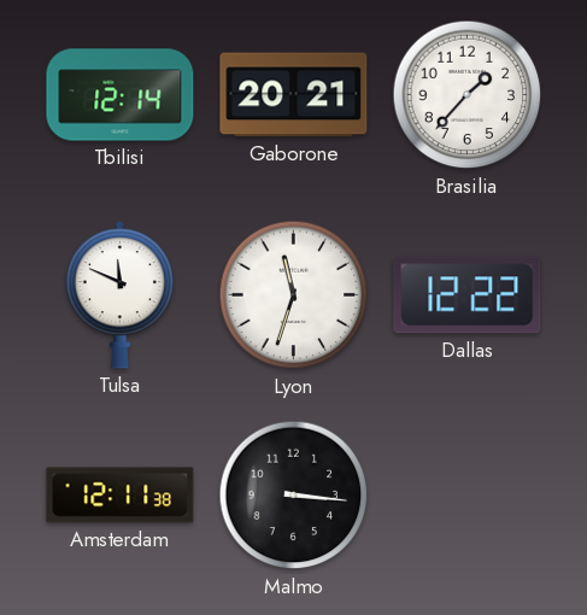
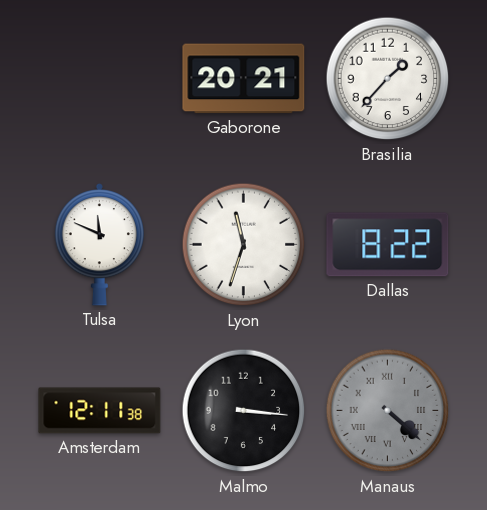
Tbilisi: 12:14 -> none (121, 95)
Dallas: 12:22 -> 8:22 (388, 245)
Manaus: none -> 4:22 (388, 411)
